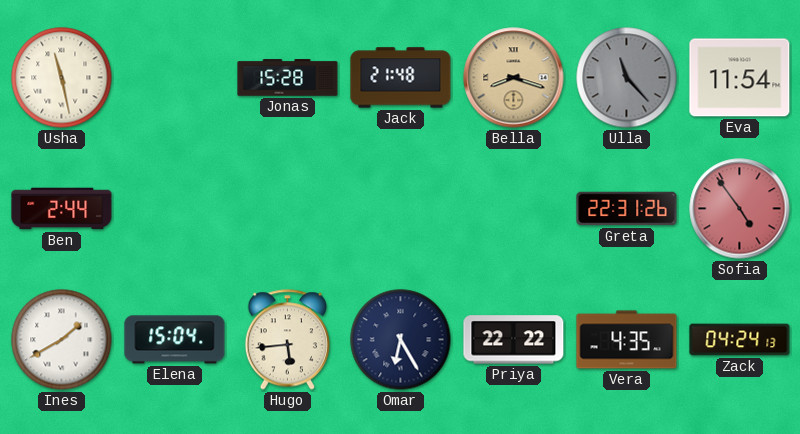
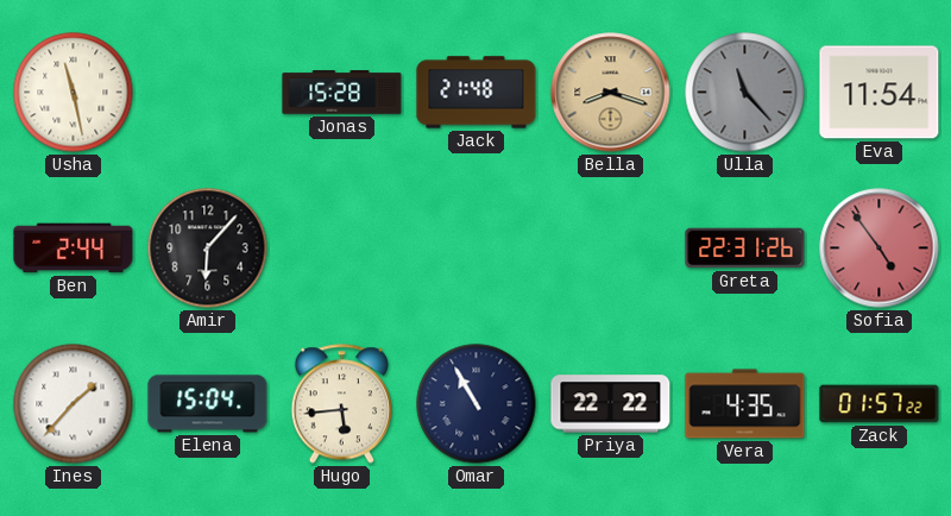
Amir: none -> 6:07 (208, 248)
Ines: 1:40 -> 1:37 (74, 404)
Omar: 6:25 -> 10:55 (477, 404)
Zack: 04:24 -> 01:57 (880, 404)
